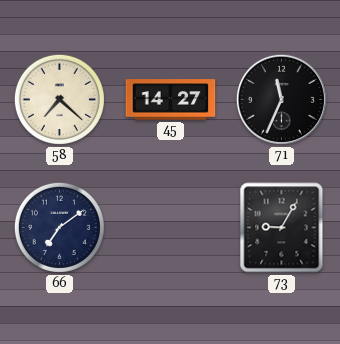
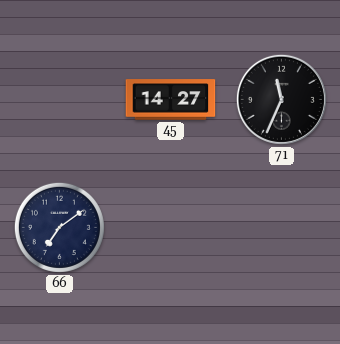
58: 7:22 -> none (59, 99)
73: 9:05 -> none (282, 228)
